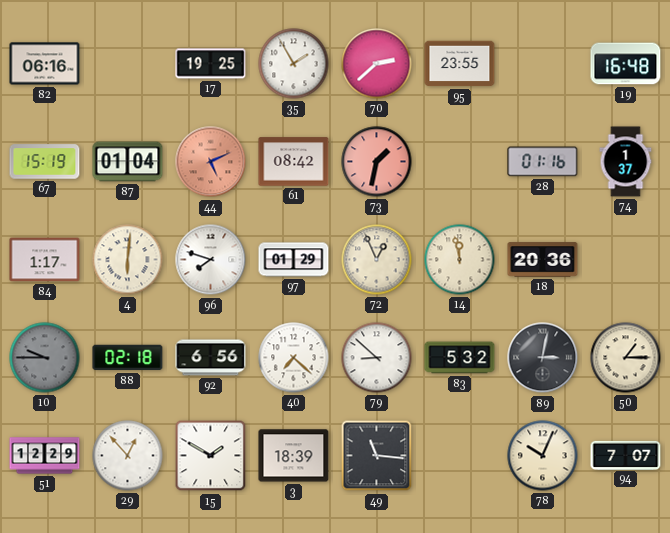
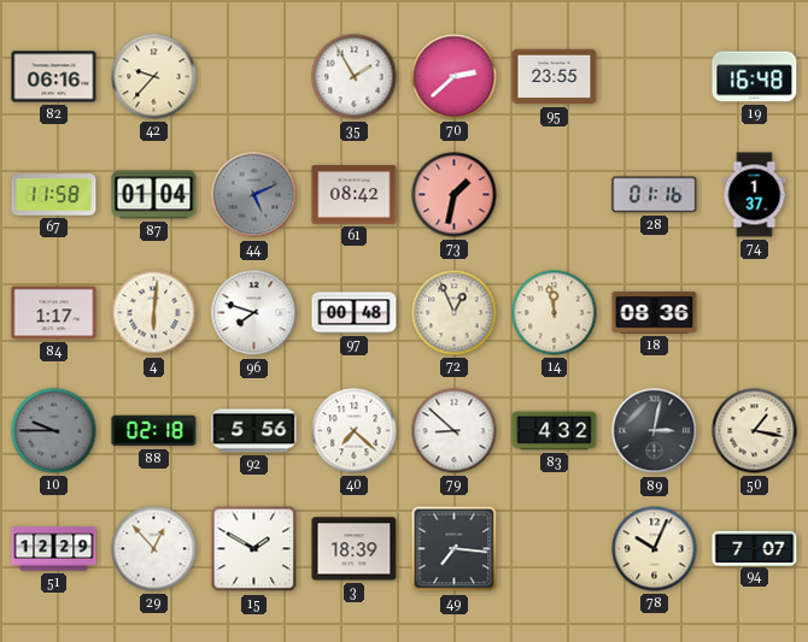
42: none -> 9:37 (154, 77)
17: 19:25 -> none (211, 64)
67: 15:19 -> 11:58 (54, 195)
44 dial: salmon -> grey (254, 195)
97: 01:29 -> 00:48 (355, 313)
18: 20:36 -> 08:36 (655, 313)
92: 6:56 -> 5:56 (254, 431)
83: 5:32 -> 4:32 (555, 431)
50: 1:15 -> 1:17 (755, 431)
49: 11:16 -> 7:16 (455, 549)
